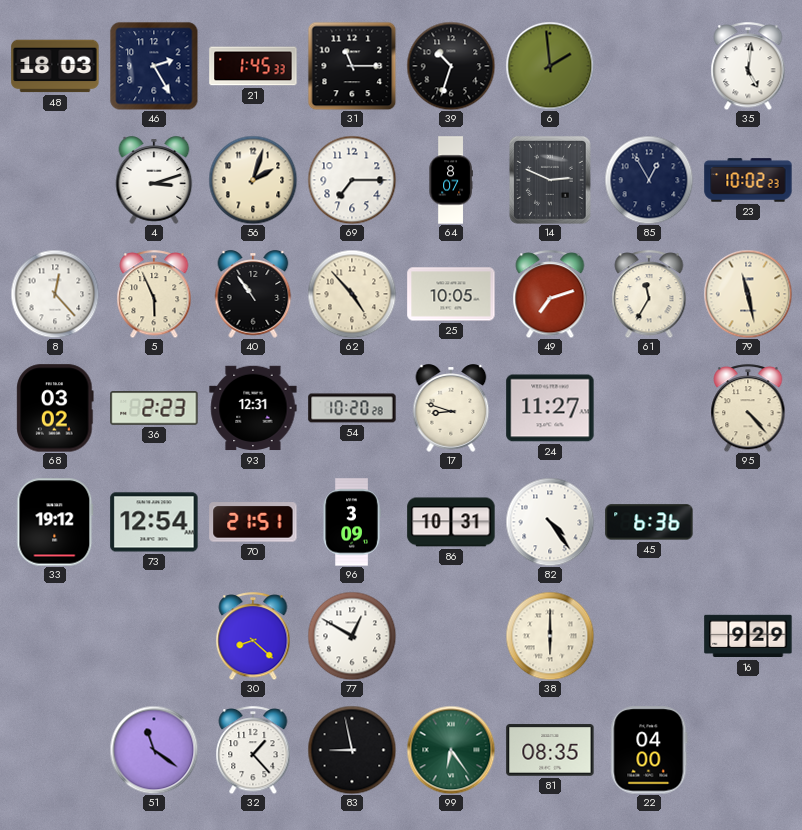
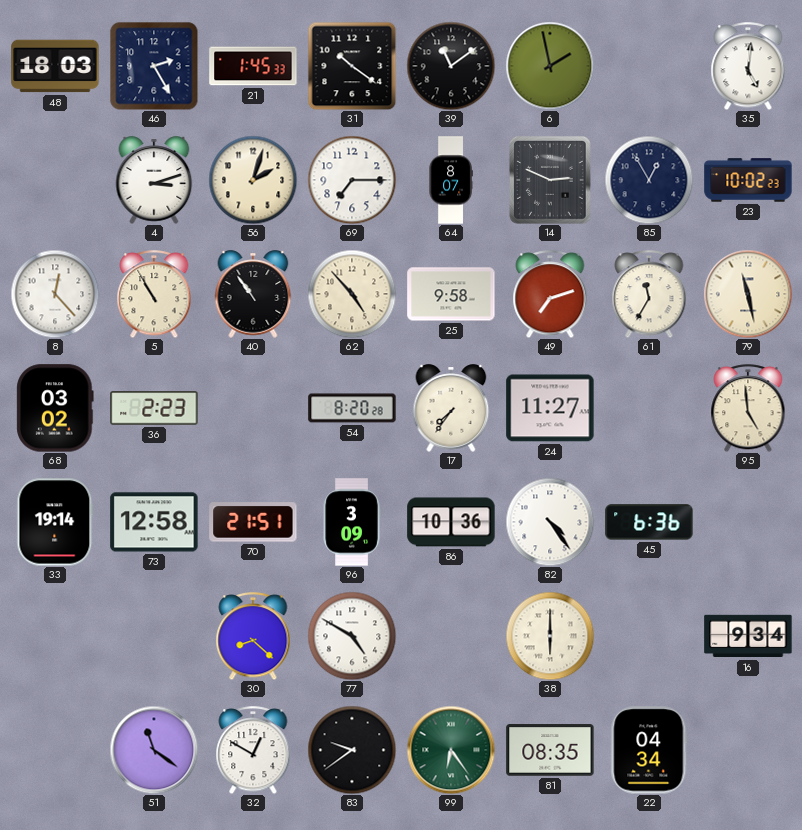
31: 11:15 -> 10:21 (352, 66)
39: 10:33 -> 11:09 (451, 66)
6: 1:59 -> 1:58 (550, 66)
5: 5:56 -> 10:55 (154, 294)
25: 10:05 -> 9:58 (451, 294)
93: 12:31 -> none (253, 408)
54: 10:20 -> 8:20 (352, 408)
17: 8:48 -> 7:36 (451, 408)
95: 4:23 -> 4:59 (748, 408)
33: 19:12 -> 19:14 (55, 522)
73: 12:54 -> 12:58 (154, 522)
86: 10:31 -> 10:36 (451, 522)
77: 12:50 -> 4:50 (352, 636)
16: 9:29 -> 9:34 (748, 636)
32: 1:23 -> 12:50 (253, 750)
83: 8:58 -> 9:39 (352, 750)
22: 04:00 -> 04:34 (649, 750)
